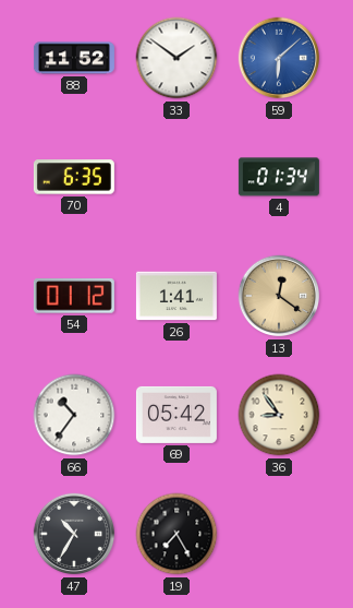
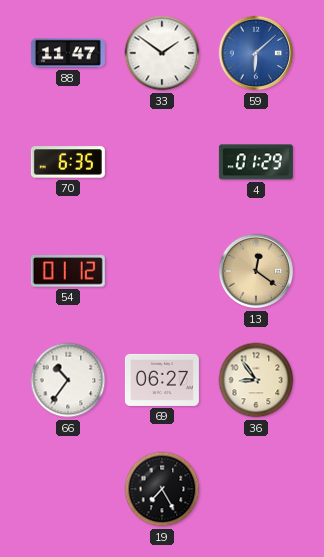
88: 11:52 -> 11:47 (68, 53)
4: 01:34 -> 01:29 (256, 162)
26: 1:41 -> none (176, 296)
69: 05:42 -> 06:27 (162, 380)
47: 10:35 -> none (74, 534)
